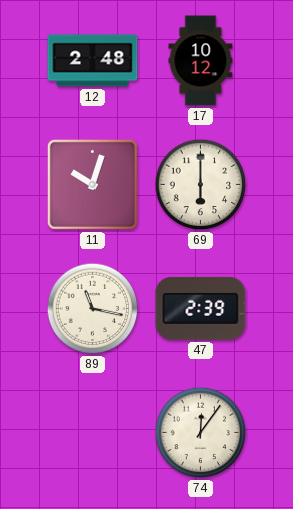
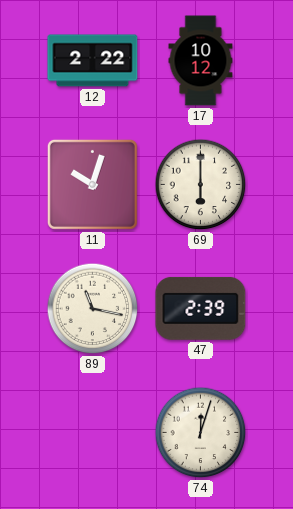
12: 2:48 -> 2:22 (93, 61)
74: 12:06 -> 12:03 (201, 433)
